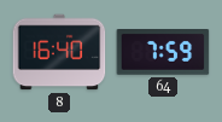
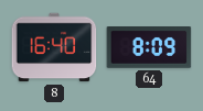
64: 7:59 -> 8:09 (149, 48)
